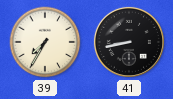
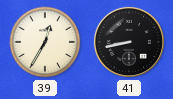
39: 7:35 -> 12:35 (45, 42)
